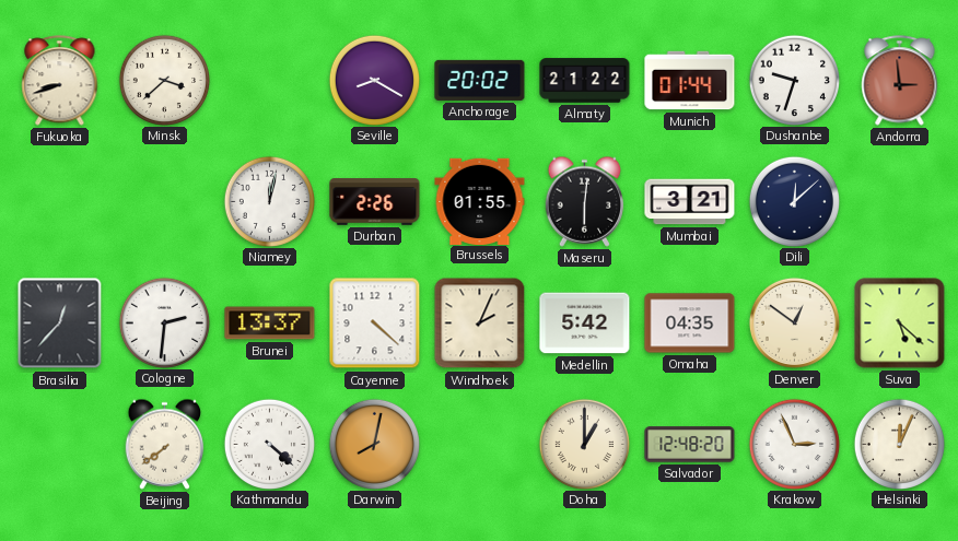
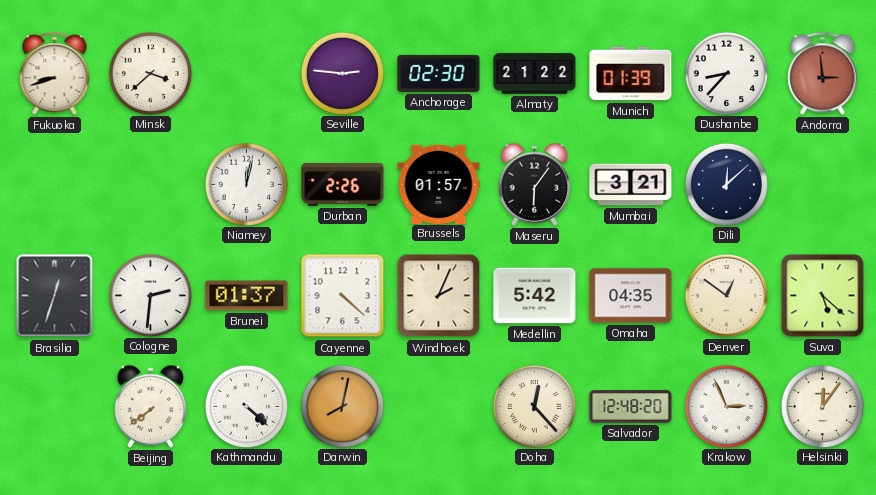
Seville: 8:20 -> 2:46 (342, 73)
Anchorage: 20:02 -> 02:30 (439, 73)
Munich: 01:44 -> 01:39 (631, 74)
Dushanbe: 9:33 -> 8:37 (726, 73)
Brussels: 01:55 -> 01:57 (439, 184)
Maseru: 6:01 -> 6:06 (535, 184)
Brasilia: 12:37 -> 12:33 (55, 296)
Brunei: 13:37 -> 01:37 (247, 296)
Doha: 1:00 -> 12:23 (534, 406)
Helsinki: 12:04 -> 12:06 (822, 406)
